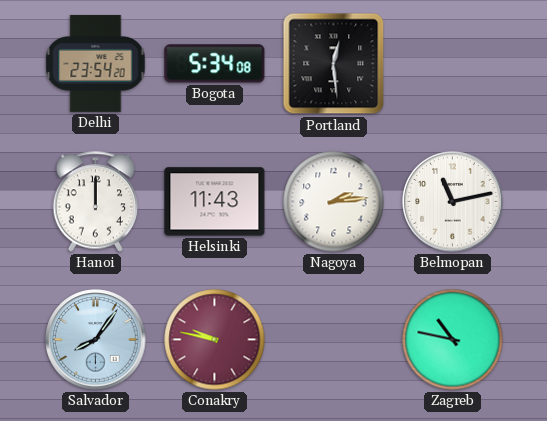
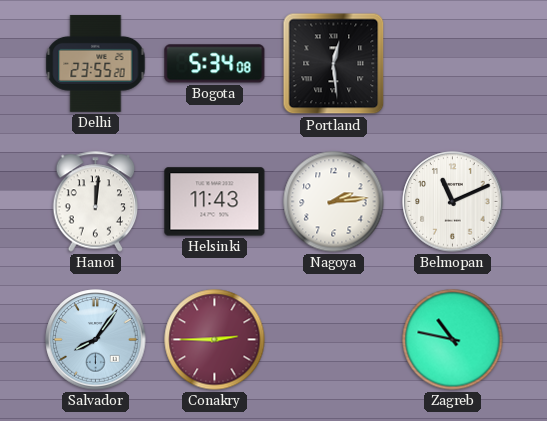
Delhi: 23:54 -> 23:55 (96, 63)
Hanoi: 12:00 -> 12:01 (96, 202)
Belmopan: 11:13 -> 11:11 (453, 202)
Conakry: 9:47 -> 2:45 (215, 340)
